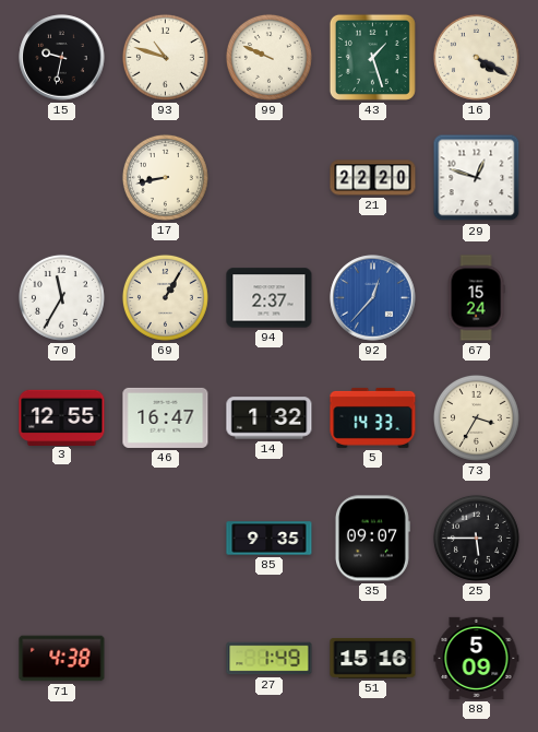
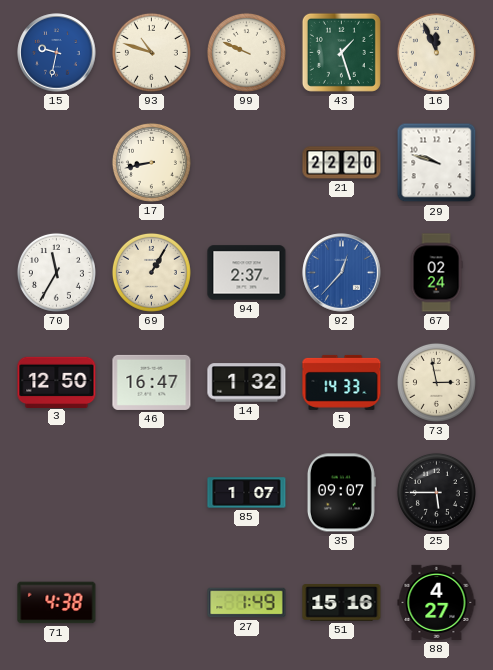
15 dial: black -> blue (57, 53)
16: 4:20 -> 11:56 (436, 52)
29: 12:48 -> 9:48 (437, 163)
67: 15:24 -> 02:24 (436, 273)
3: 12:55 -> 12:50 (57, 382)
73: 3:35 -> 2:58 (436, 382)
85: 9:35 -> 1:07 (247, 493)
88: 5:09 -> 4:27 (437, 602)
